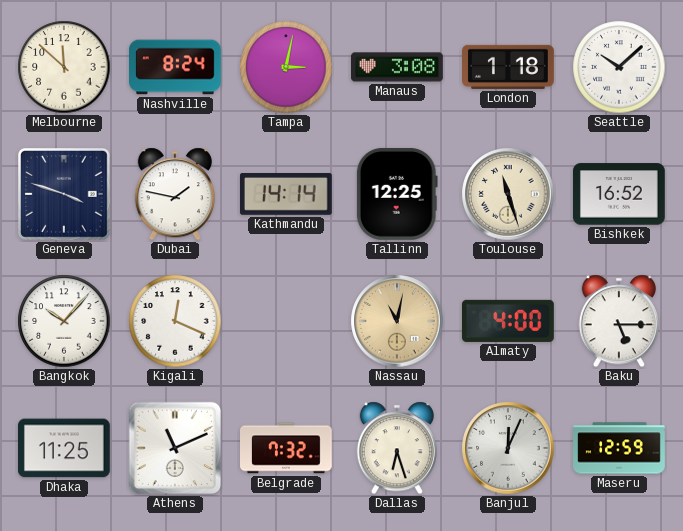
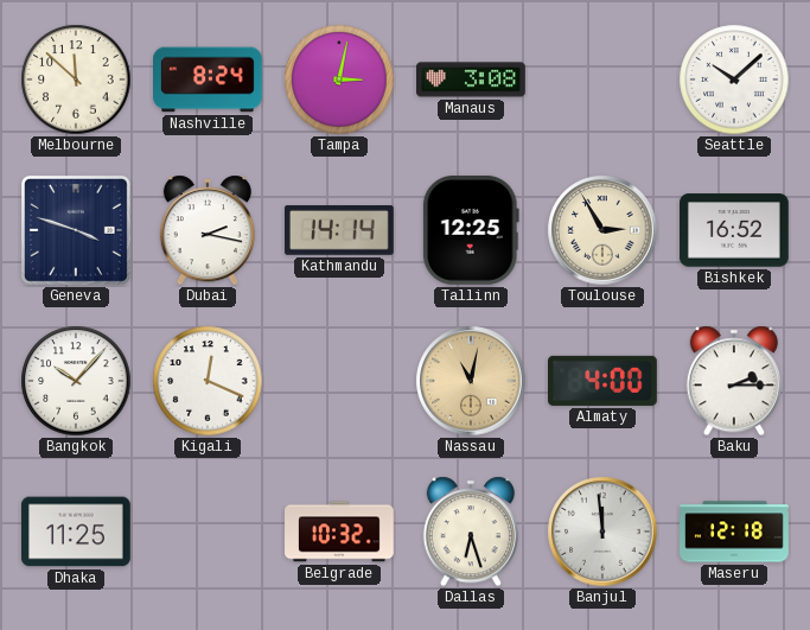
London: 1:18 -> none (509, 67)
Dubai: 1:47 -> 2:17 (208, 230)
Toulouse: 11:27 -> 2:55 (602, 230)
Baku: 5:15 -> 2:15 (734, 381)
Athens: 11:11 -> none (175, 448)
Belgrade: 7:32 -> 10:32 (340, 532)
Banjul: 12:04 -> 11:59 (602, 532)
Maseru: 12:59 -> 12:18 (734, 532)
